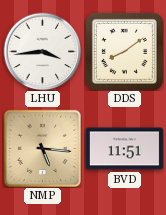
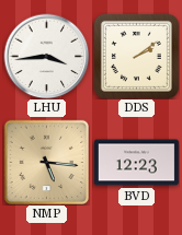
DDS: 8:09 -> 2:09 (136, 56)
BVD: 11:51 -> 12:23 (136, 163)
